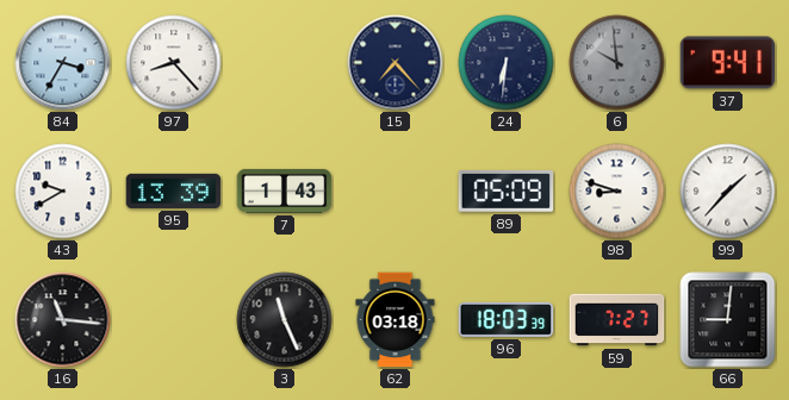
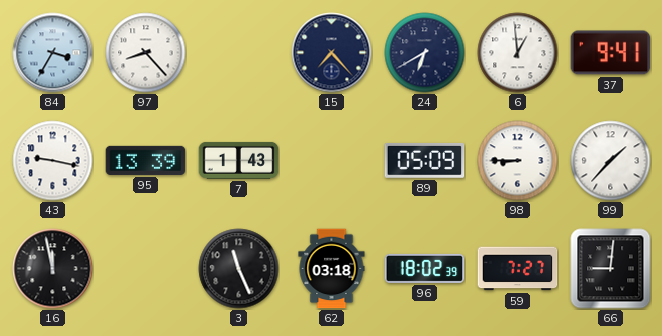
24: 6:31 -> 6:40 (425, 53)
6: 9:59 -> 12:59 (518, 53)
6 dial: grey -> white (518, 53)
43: 9:40 -> 9:17 (53, 161)
98: 8:48 -> 8:45 (518, 161)
16: 11:16 -> 11:58 (53, 269)
96: 18:03 -> 18:02 (425, 268)
